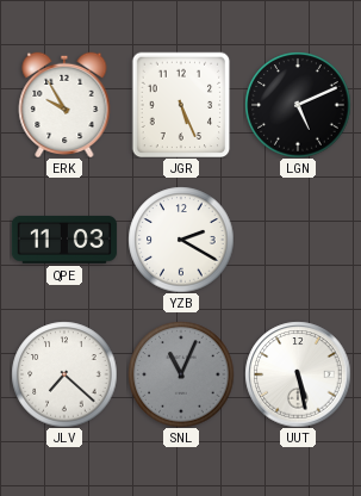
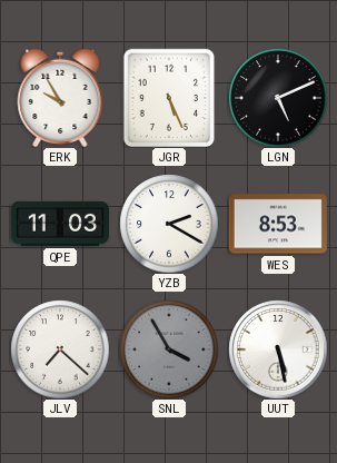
WES: none -> 8:53 (278, 224)
SNL: 11:04 -> 3:55 (169, 349)
